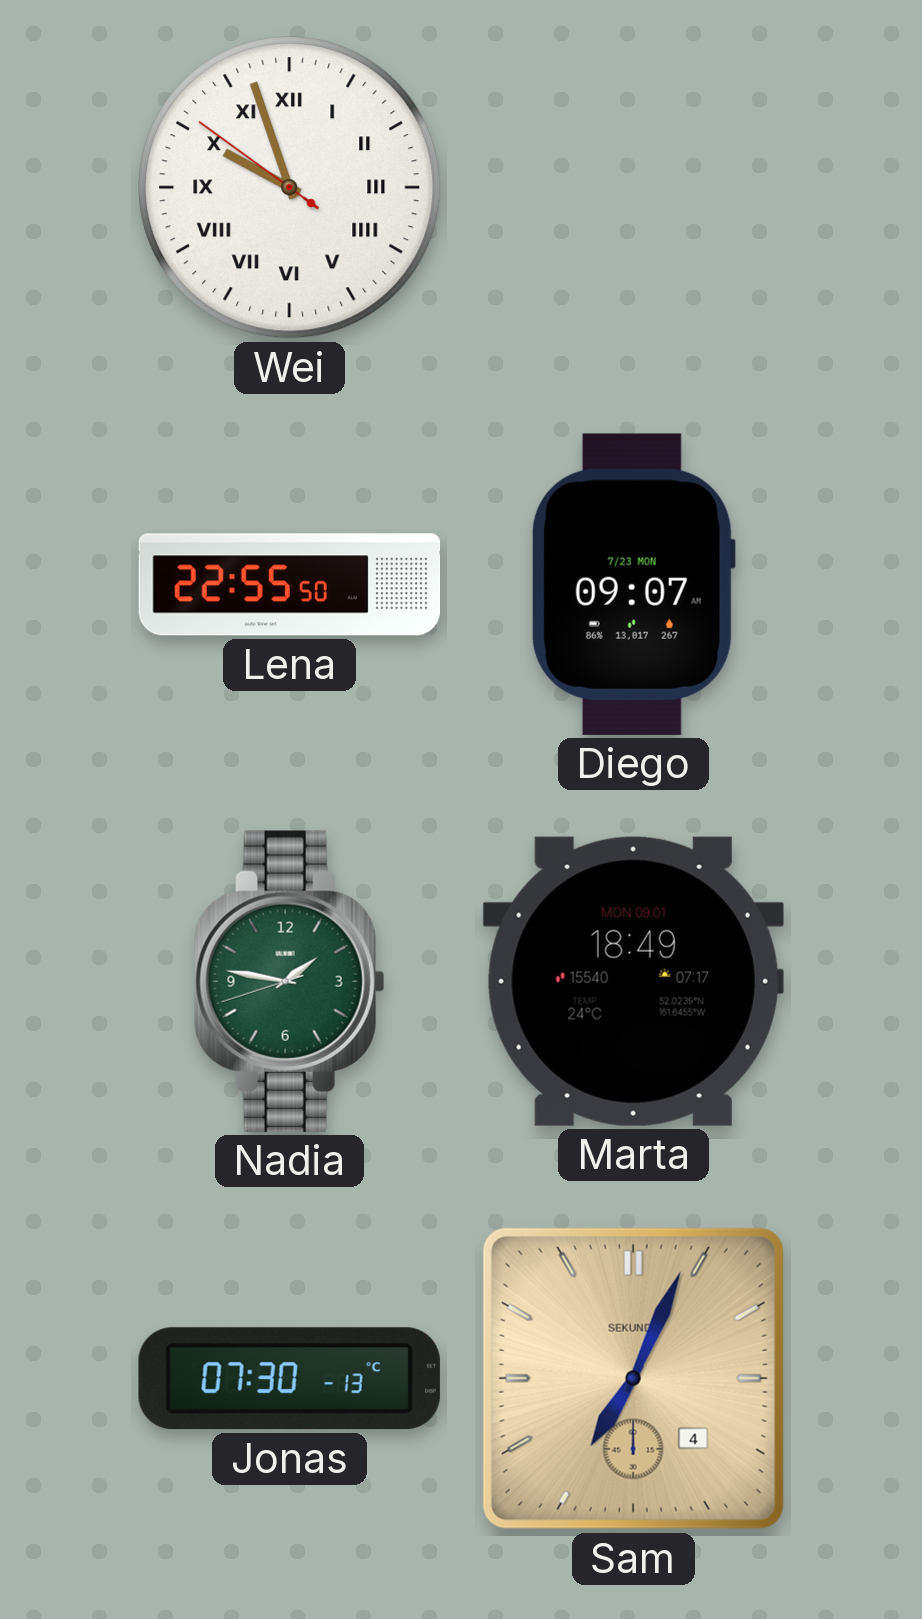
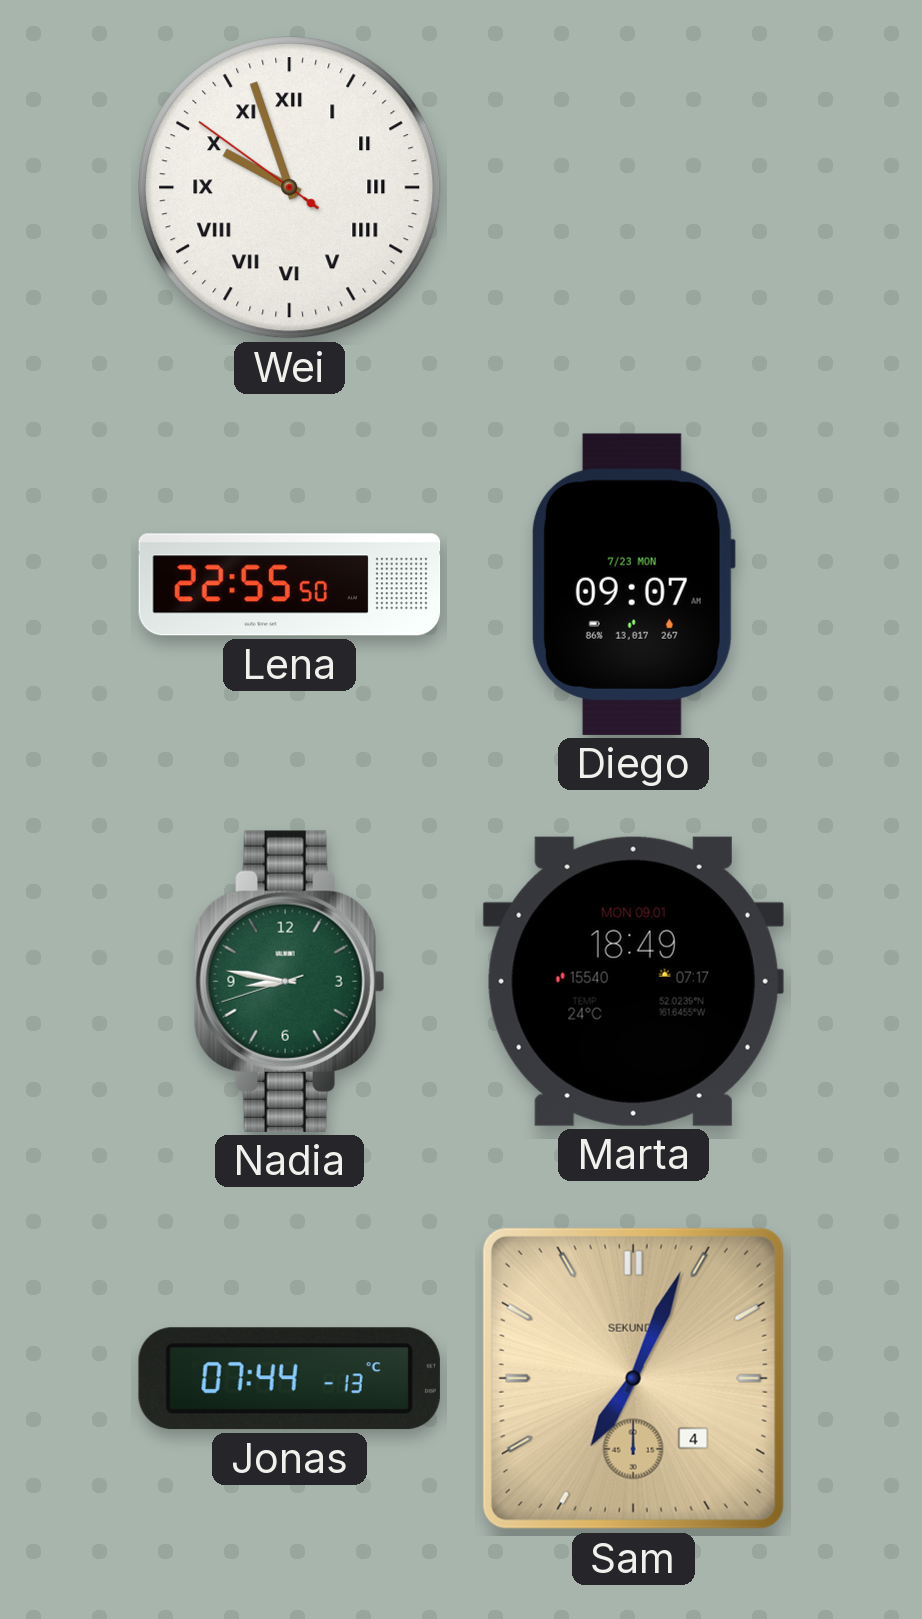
Nadia: 1:46 -> 8:46 (289, 981)
Jonas: 07:30 -> 07:44 (289, 1379)
